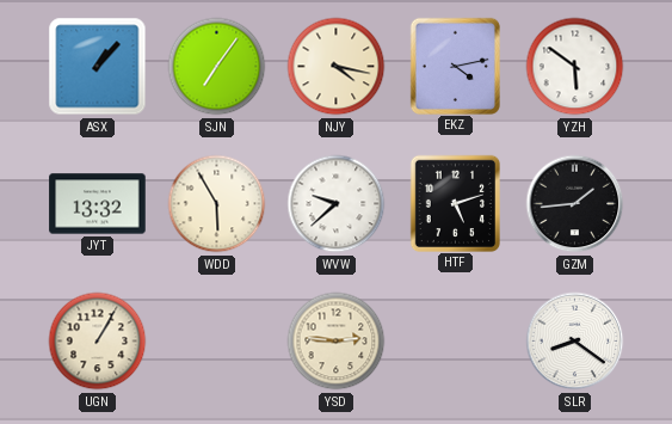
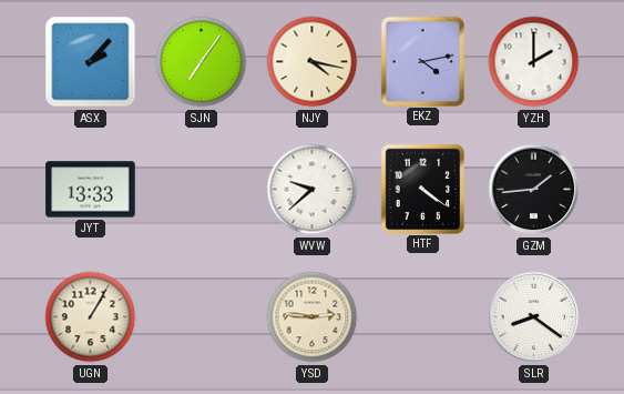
ASX: 1:07 -> 2:07 (91, 62)
YZH: 5:51 -> 2:00 (534, 62)
JYT: 13:32 -> 13:33 (91, 190)
WDD: 5:55 -> none (217, 204)
HTF: 5:12 -> 4:21 (422, 189)
